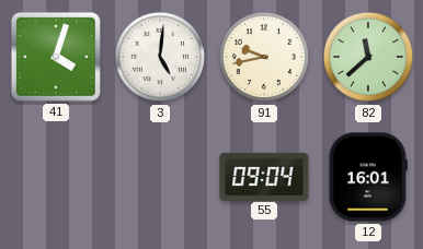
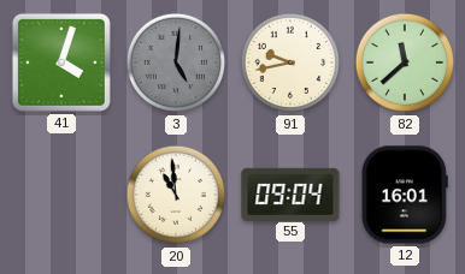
3 dial: white -> grey (176, 62)
20: none -> 10:59 (176, 195)
